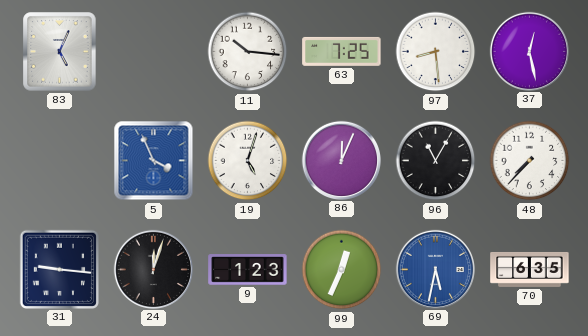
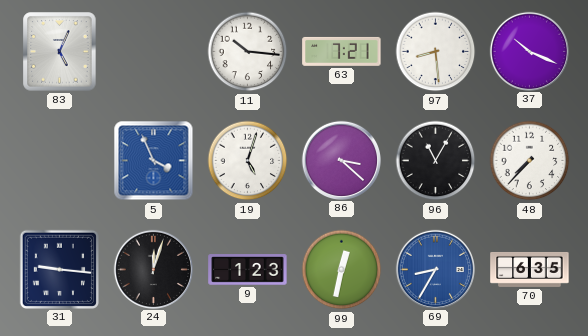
63: 7:25 -> 7:21 (342, 51)
37: 12:28 -> 10:19 (529, 51)
86: 12:04 -> 3:22 (341, 160)
99: 12:34 -> 12:32 (342, 270)
69: 5:32 -> 8:35 (435, 269)
